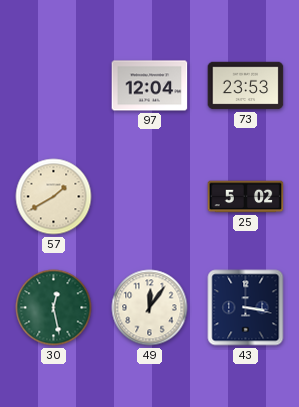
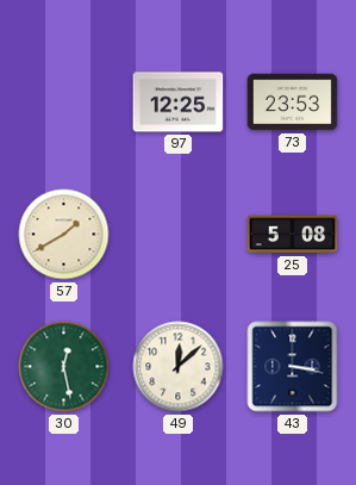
97: 12:04 -> 12:25 (179, 102)
25: 5:02 -> 5:08 (293, 235)
49: 12:06 -> 12:08 (179, 367)
